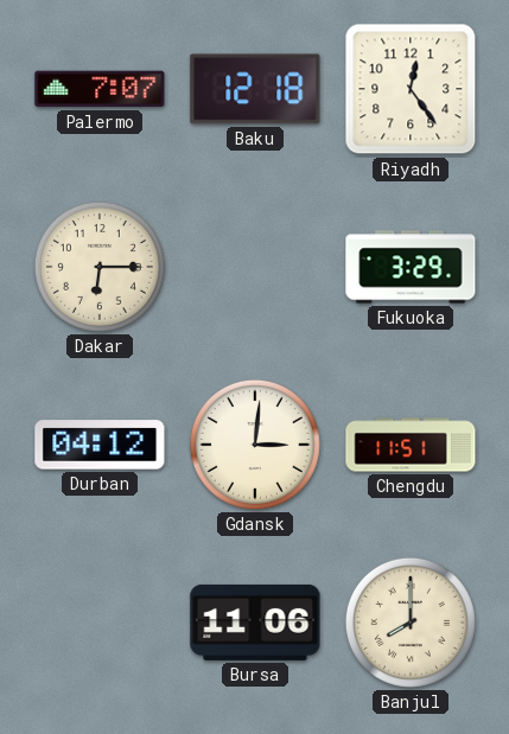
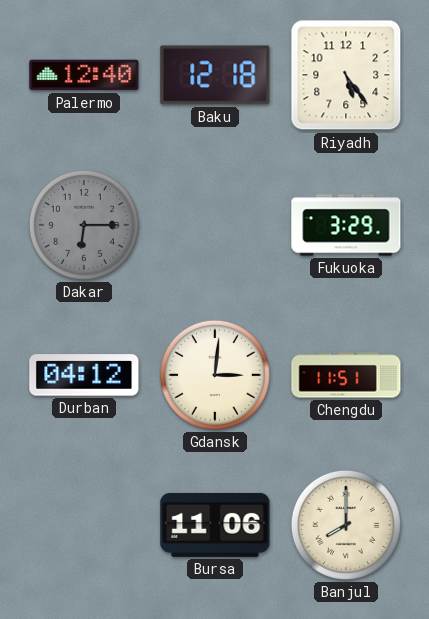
Palermo: 7:07 -> 12:40 (84, 75)
Riyadh: 12:24 -> 5:24 (346, 75)
Dakar dial: cream -> grey (84, 225)
